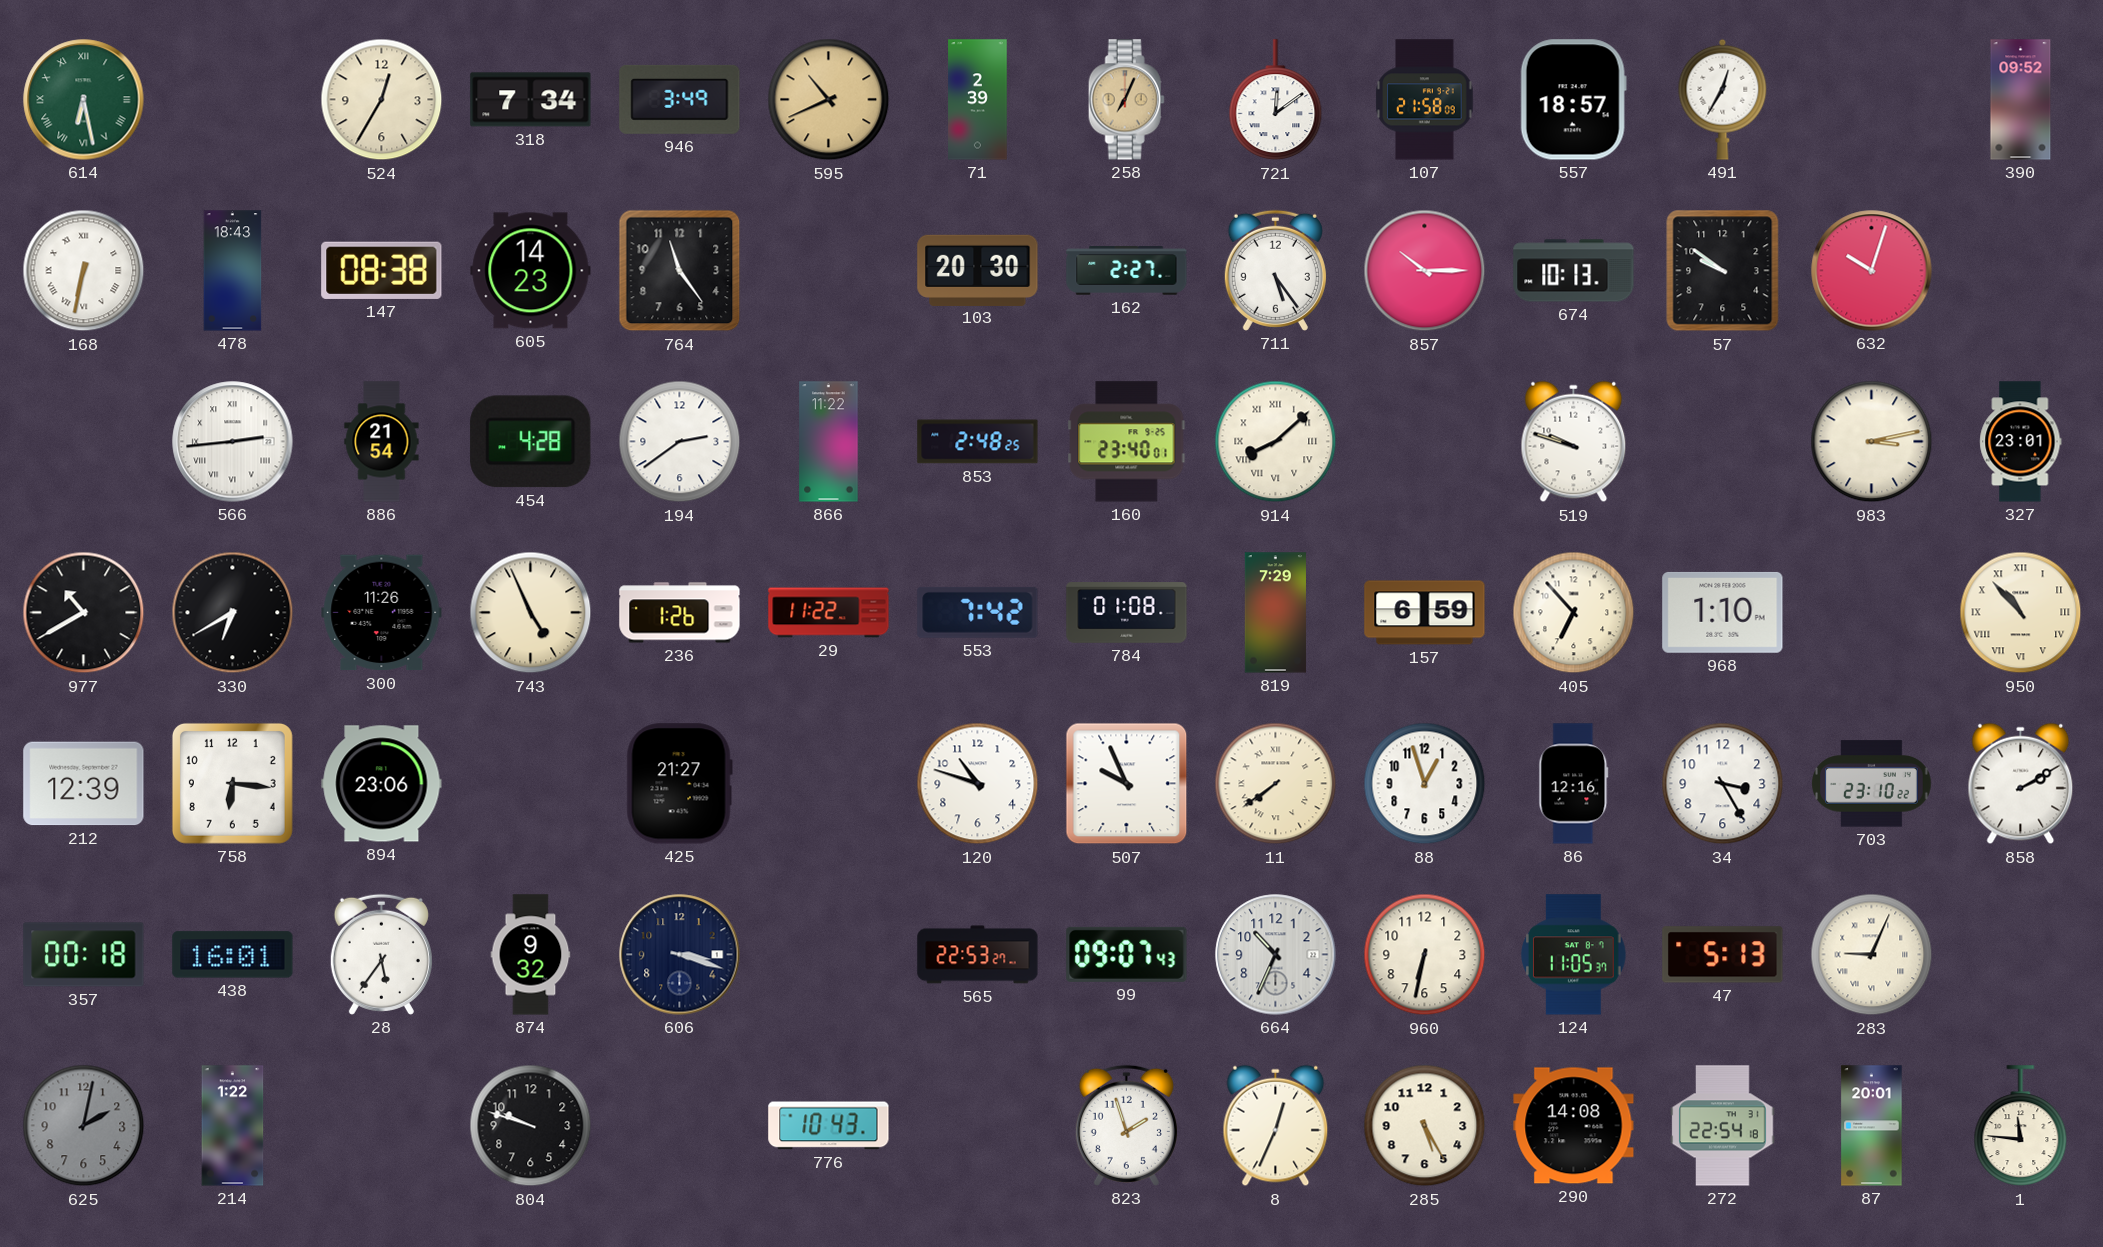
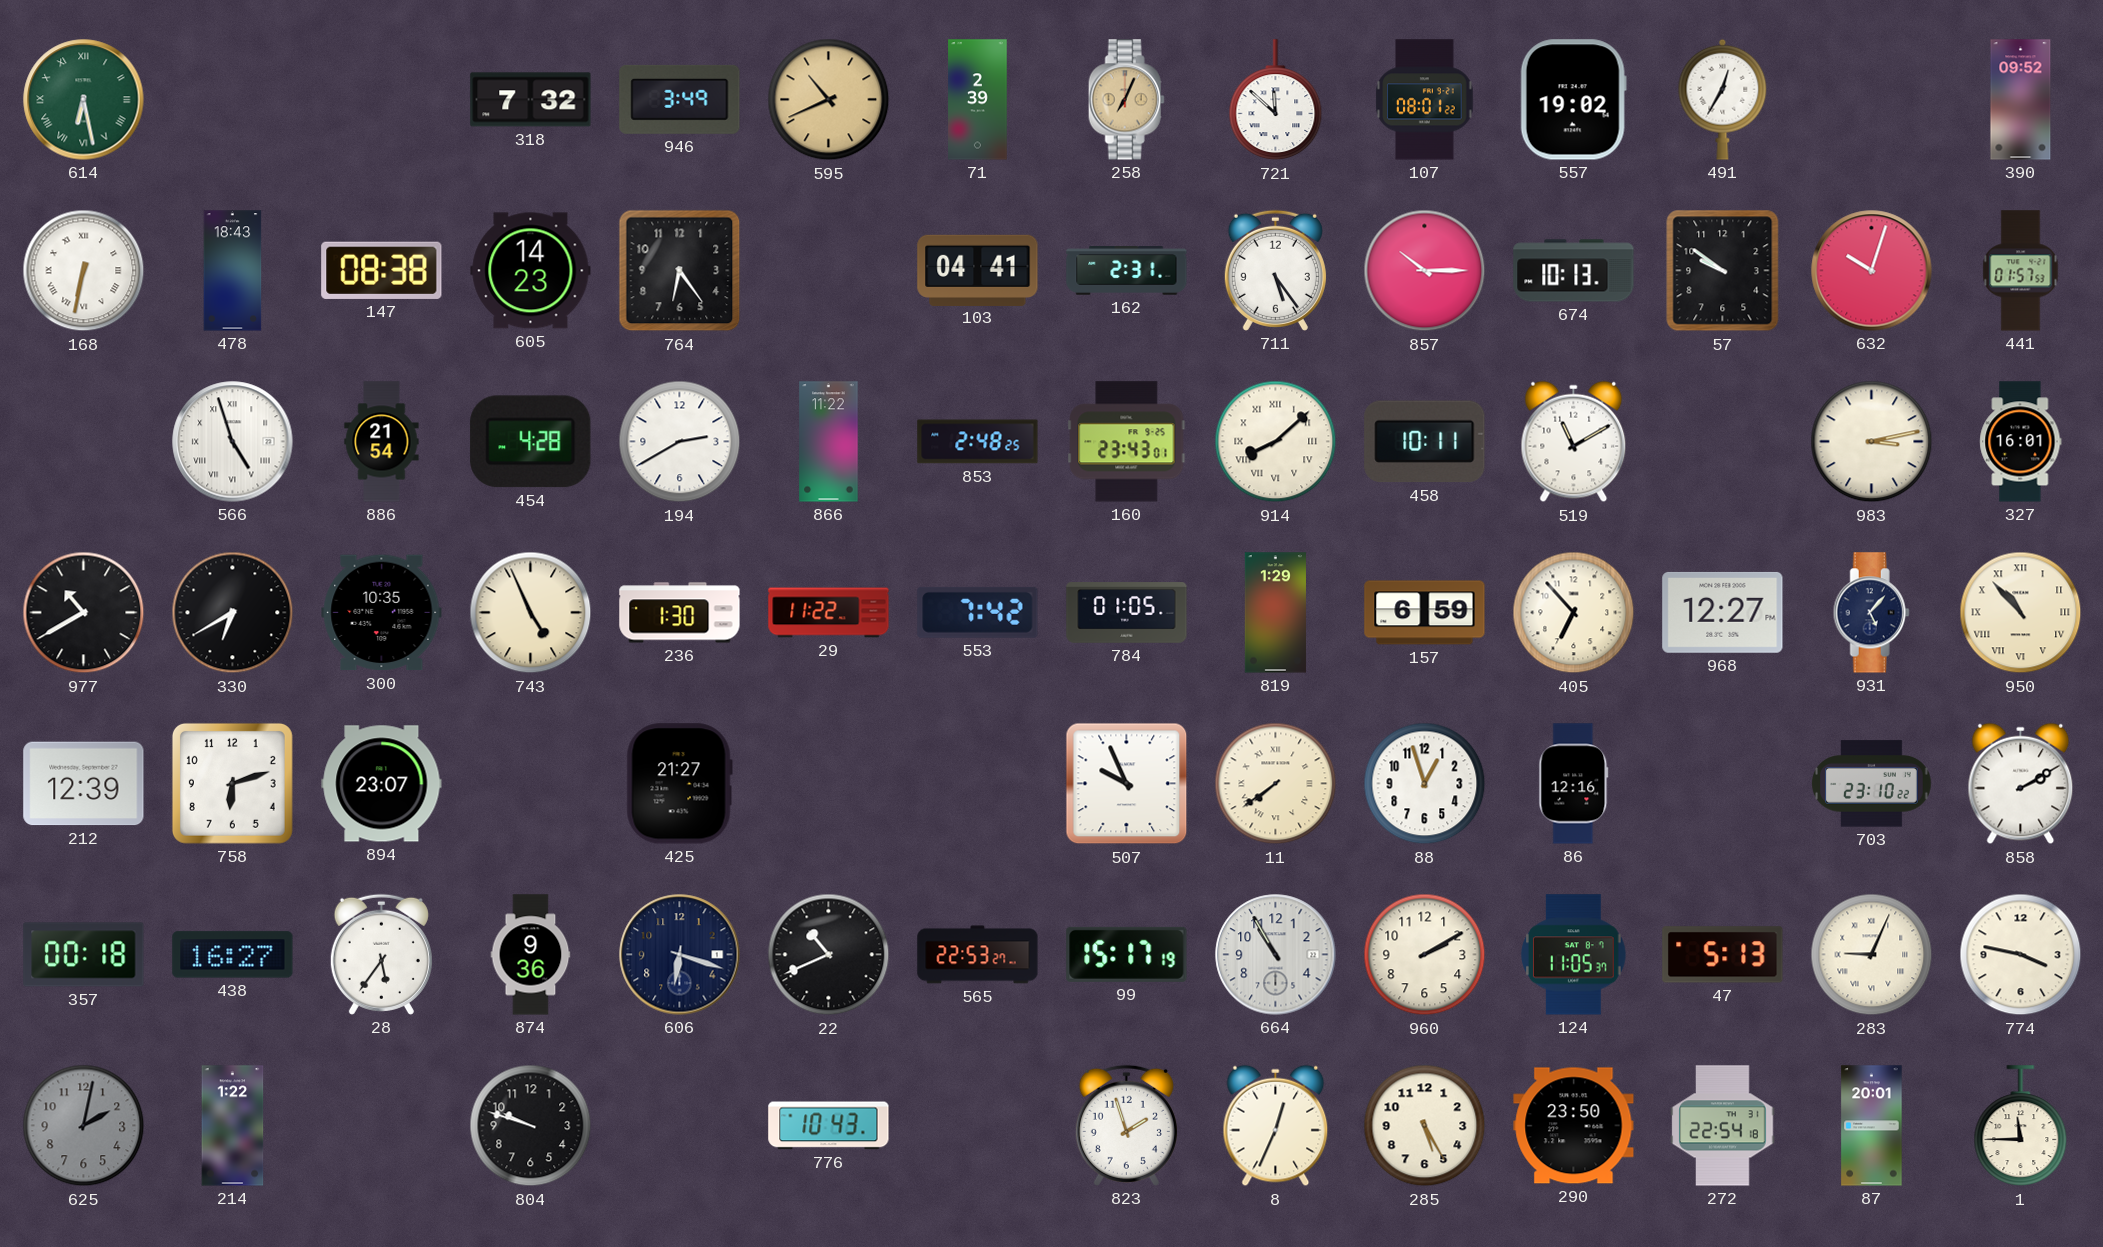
524: 12:35 -> none (382, 100)
318: 7:34 -> 7:32 (531, 100)
721: 12:09 -> 11:52 (1276, 100)
107: 21:58 -> 08:01 (1425, 100)
557: 18:57 -> 19:02 (1573, 100)
764: 11:24 -> 6:24 (680, 271)
103: 20:30 -> 04:41 (978, 270)
162: 2:27 -> 2:31 (1127, 271)
441: none -> 01:57 (2021, 271)
566: 2:44 -> 4:57 (233, 442)
194: 2:39 -> 2:40 (680, 442)
160: 23:40 -> 23:43 (1127, 442)
458: none -> 10:11 (1425, 442)
519: 9:48 -> 11:10 (1574, 442)
327: 23:01 -> 16:01 (2021, 442)
300: 11:26 -> 10:35 (382, 613)
236: 1:26 -> 1:30 (680, 613)
784: 01:08 -> 01:05 (1127, 613)
819: 7:29 -> 1:29 (1275, 613)
968: 1:10 -> 12:27 (1723, 612)
931: none -> 5:07 (1871, 613)
758: 6:16 -> 6:12 (232, 783)
894: 23:06 -> 23:07 (382, 784)
120: 10:48 -> none (978, 784)
34: 3:25 -> none (1723, 784)
438: 16:01 -> 16:27 (233, 955)
874: 9:32 -> 9:36 (531, 955)
606: 3:18 -> 6:18 (680, 955)
22: none -> 10:41 (829, 955)
99: 09:07 -> 15:17 (1127, 954)
664: 10:34 -> 10:55 (1276, 955)
960: 6:32 -> 2:10 (1425, 955)
774: none -> 3:47 (2021, 955)
290: 14:08 -> 23:50 (1574, 1126)
1: 11:46 -> 11:45 (2021, 1126)
